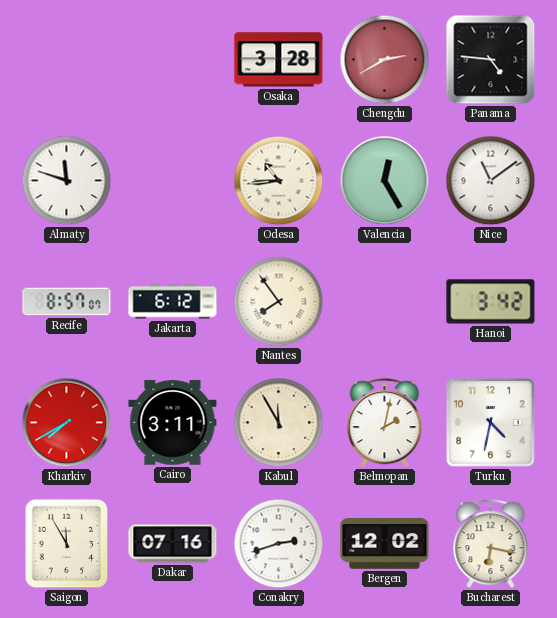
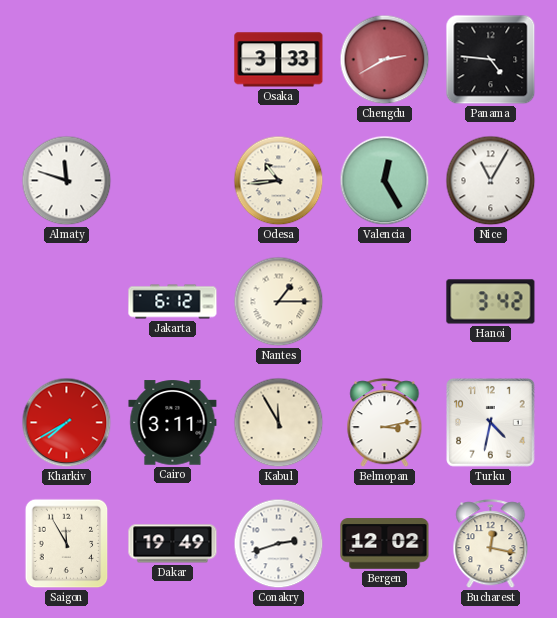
Osaka: 3:28 -> 3:33 (279, 60)
Nice: 11:09 -> 11:05 (491, 181)
Recife: 8:57 -> none (67, 302)
Nantes: 7:54 -> 1:15 (279, 302)
Belmopan: 2:02 -> 3:13 (385, 423)
Dakar: 07:16 -> 19:49 (173, 544)
Bucharest: 6:17 -> 12:17 (491, 544)
